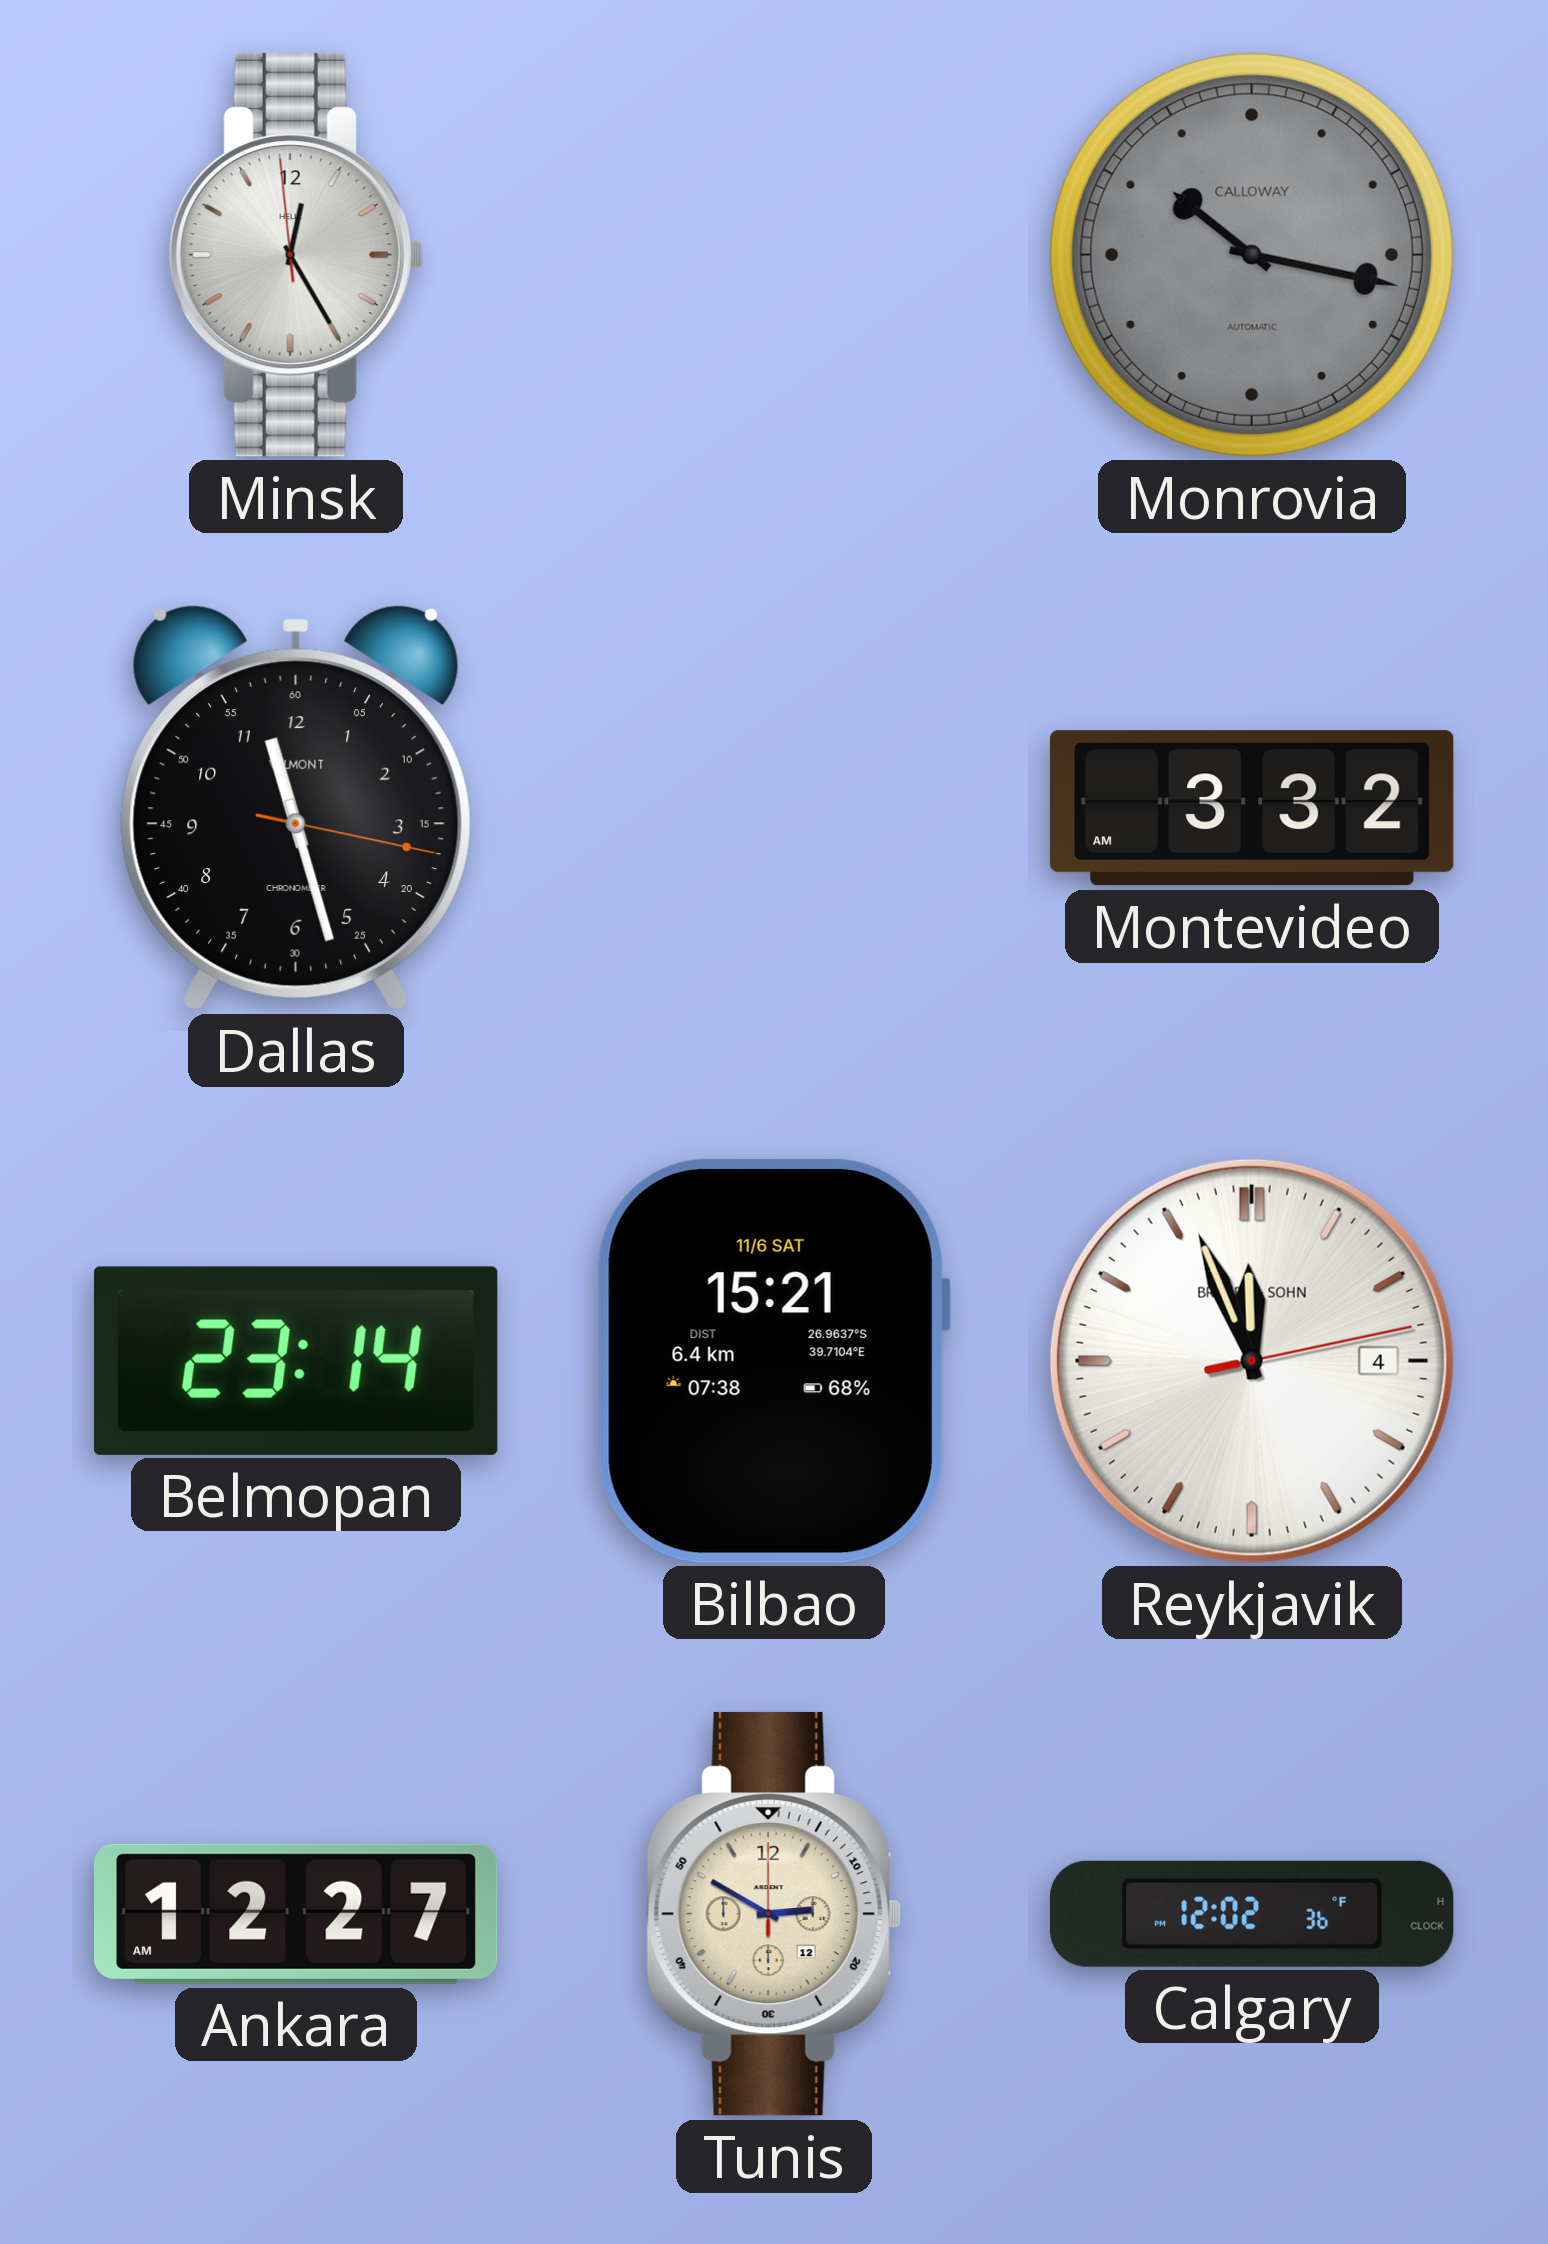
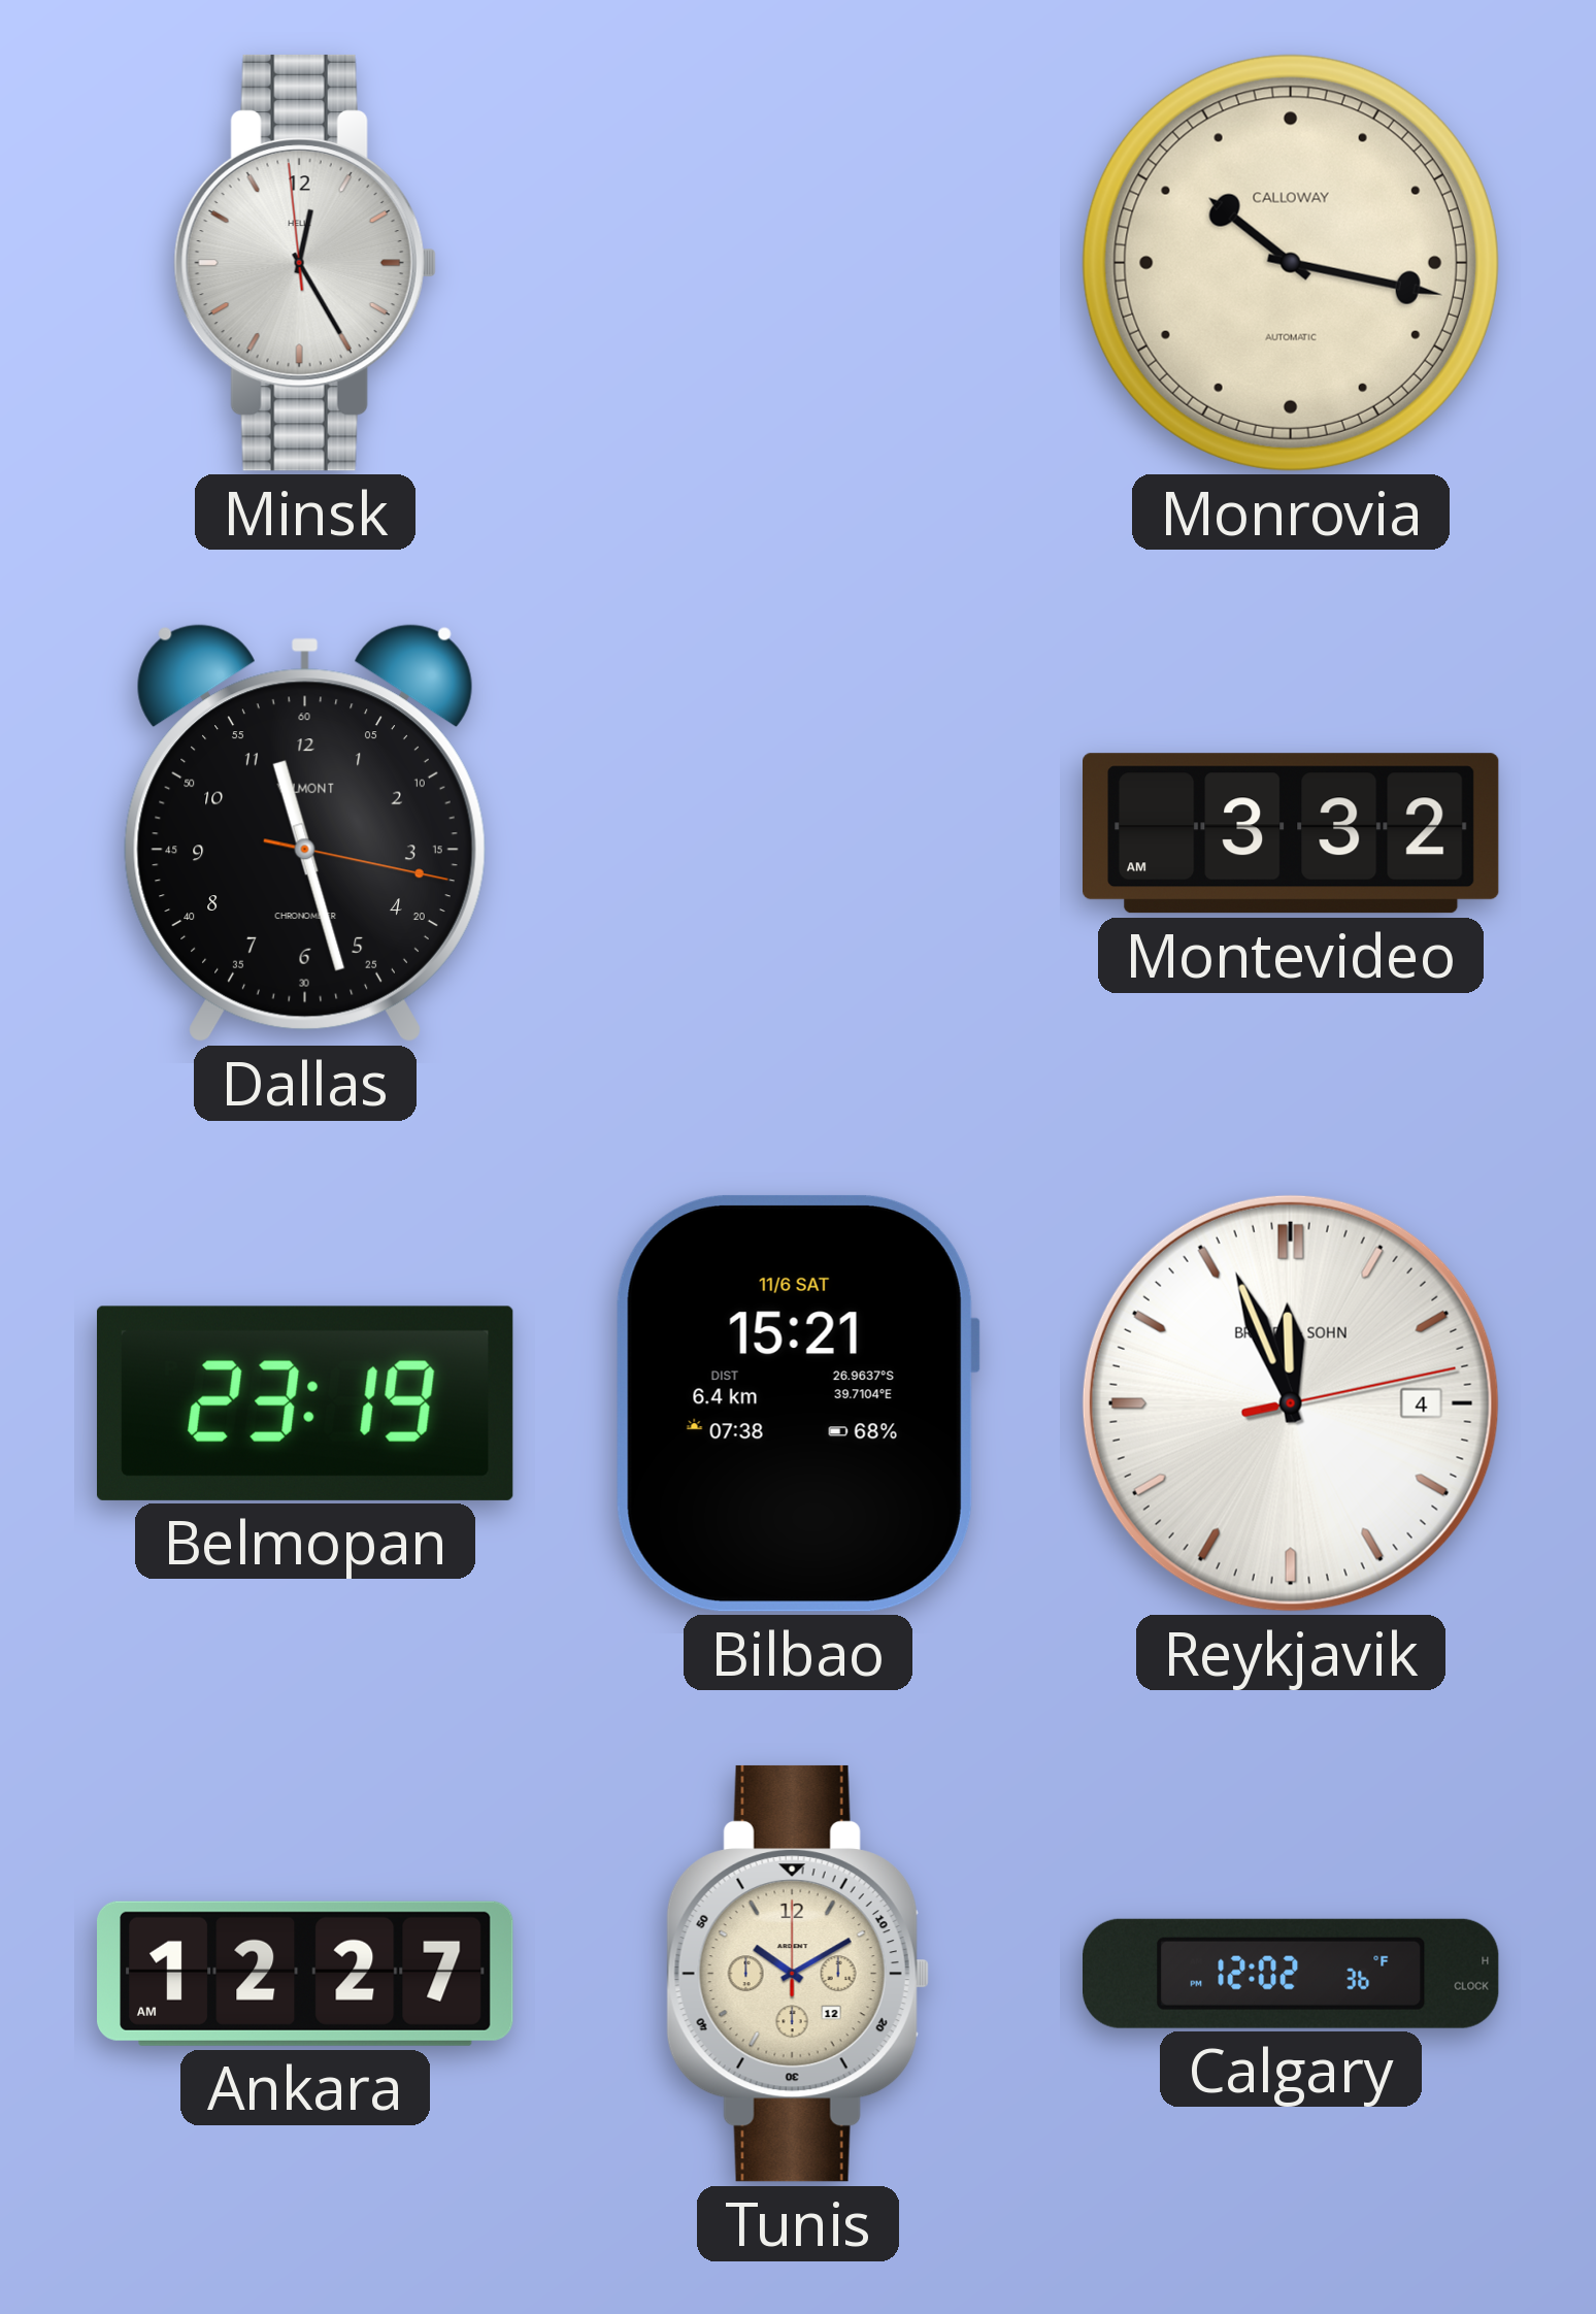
Monrovia dial: grey -> cream (1291, 263)
Belmopan: 23:14 -> 23:19 (305, 1403)
Tunis: 2:50 -> 10:10 (798, 1974)
